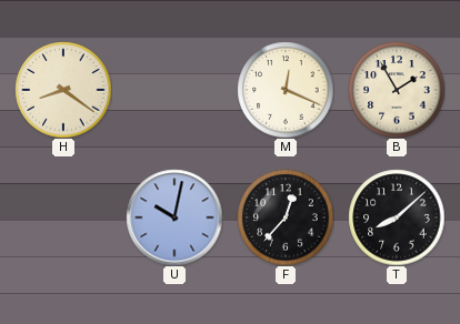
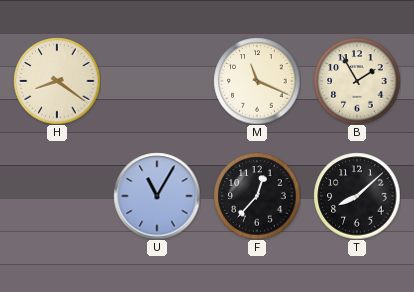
M: 12:19 -> 11:19 (257, 81)
U: 10:02 -> 11:05 (157, 196)
